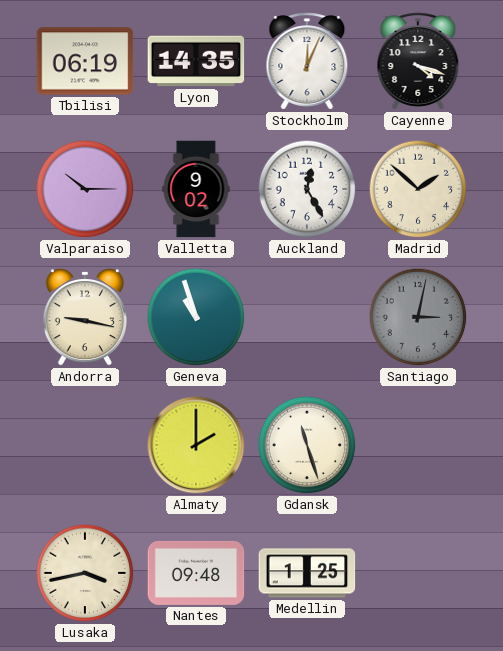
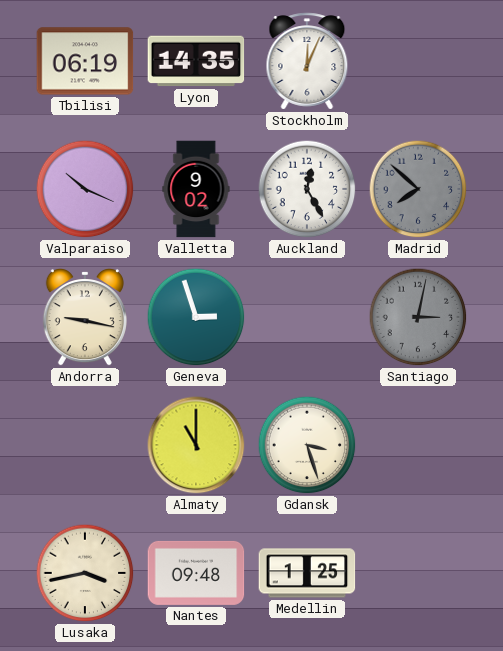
Cayenne: 4:18 -> none (418, 61)
Valparaiso: 10:15 -> 10:19 (85, 189)
Madrid: 1:52 -> 7:52 (418, 189)
Madrid dial: cream -> grey (418, 189)
Geneva: 10:57 -> 2:57 (196, 317)
Almaty: 2:00 -> 11:00 (196, 445)
Gdansk: 11:27 -> 3:27 (307, 445)
